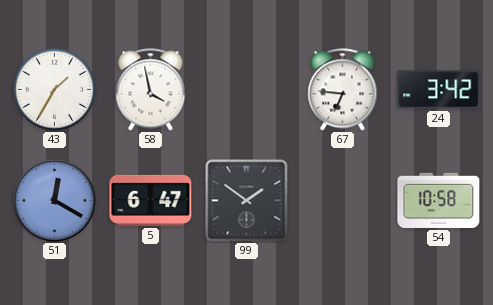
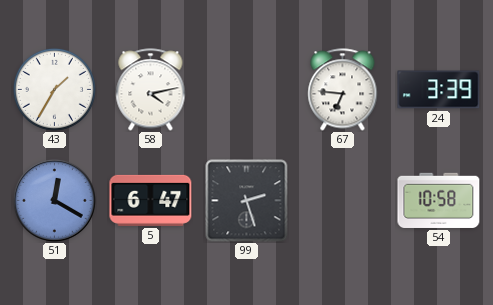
58: 3:58 -> 4:13 (151, 90)
24: 3:42 -> 3:39 (439, 90)
99: 1:51 -> 2:27 (247, 201)
